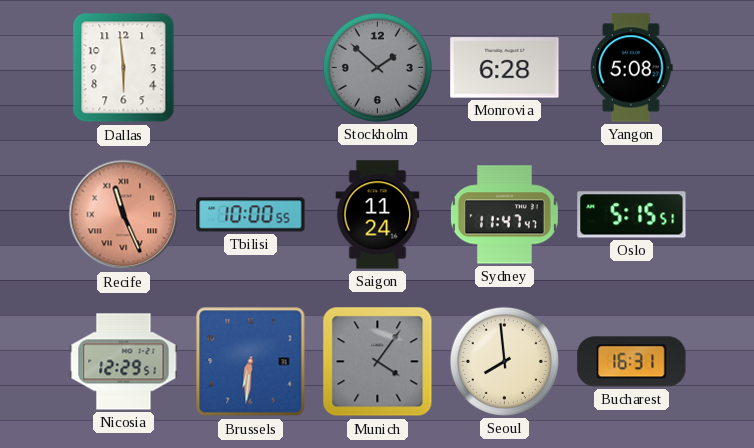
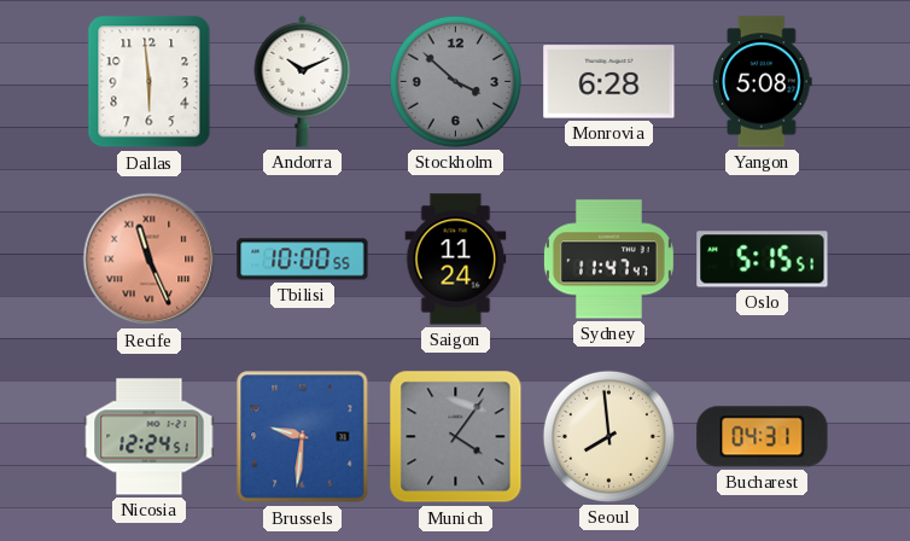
Andorra: none -> 10:11 (303, 81)
Stockholm: 1:52 -> 3:52 (455, 81)
Nicosia: 12:29 -> 12:24 (150, 437)
Brussels: 6:31 -> 9:31 (303, 437)
Bucharest: 16:31 -> 04:31 (763, 437)
